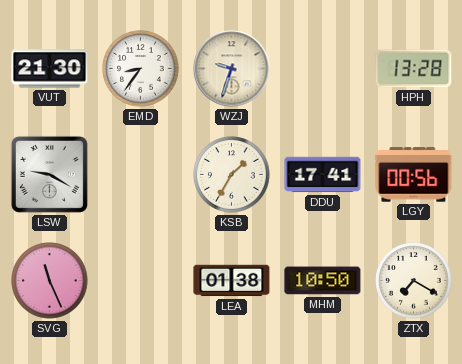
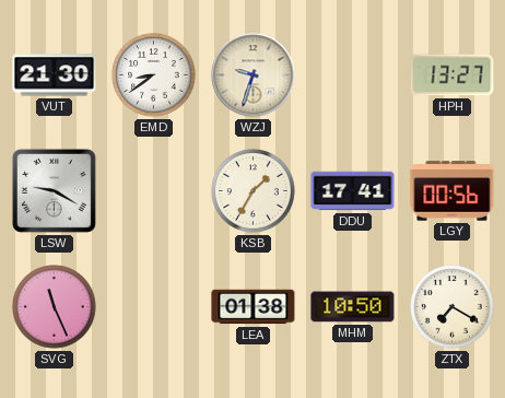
EMD: 8:36 -> 8:39 (154, 75)
HPH: 13:28 -> 13:27 (453, 75)
